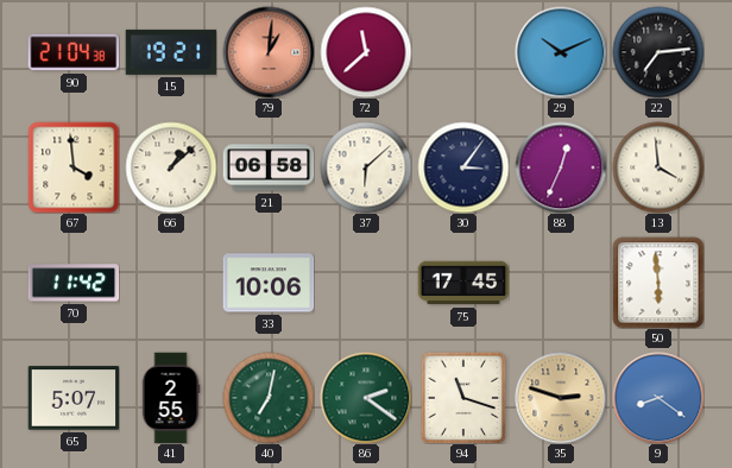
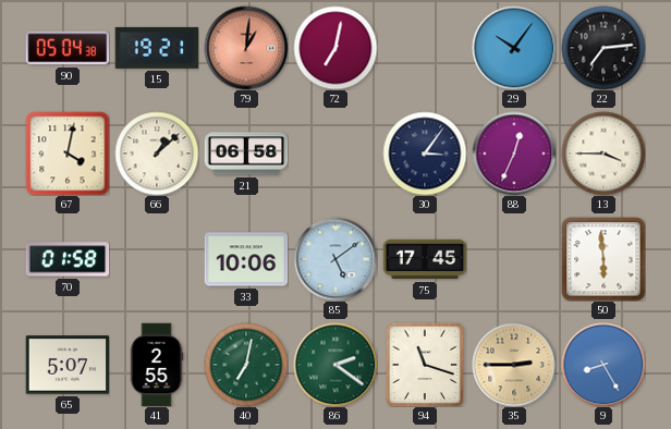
90: 21:04 -> 05:04 (68, 48)
72: 11:38 -> 7:02 (335, 48)
29: 10:11 -> 10:06 (514, 48)
67: 3:59 -> 4:02 (68, 154)
37: 6:08 -> none (366, 167)
13: 3:59 -> 3:45 (603, 154)
70: 11:42 -> 01:58 (68, 259)
85: none -> 5:09 (335, 259)
35: 2:48 -> 2:45 (514, 365)
9: 8:21 -> 8:25 (603, 365)
